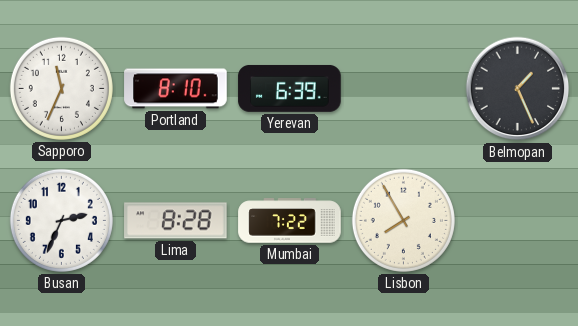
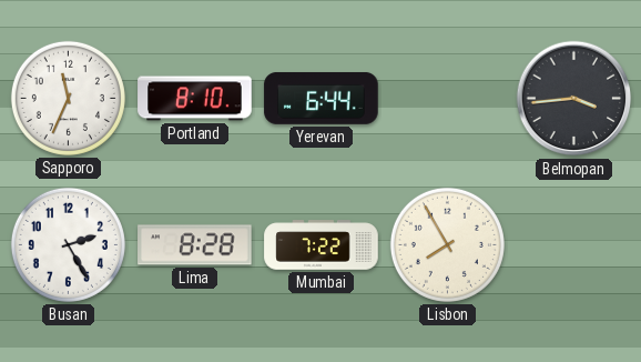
Yerevan: 6:39 -> 6:44 (322, 98)
Belmopan: 1:26 -> 3:44 (574, 99)
Busan: 2:34 -> 2:25 (68, 244)
